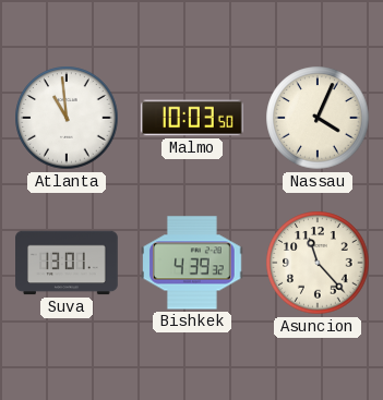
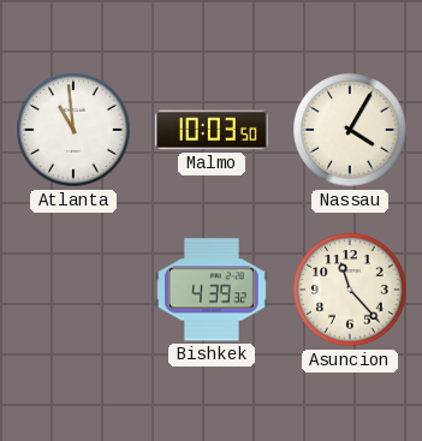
Nassau: 4:04 -> 4:05 (350, 130)
Suva: 13:01 -> none (67, 263)
